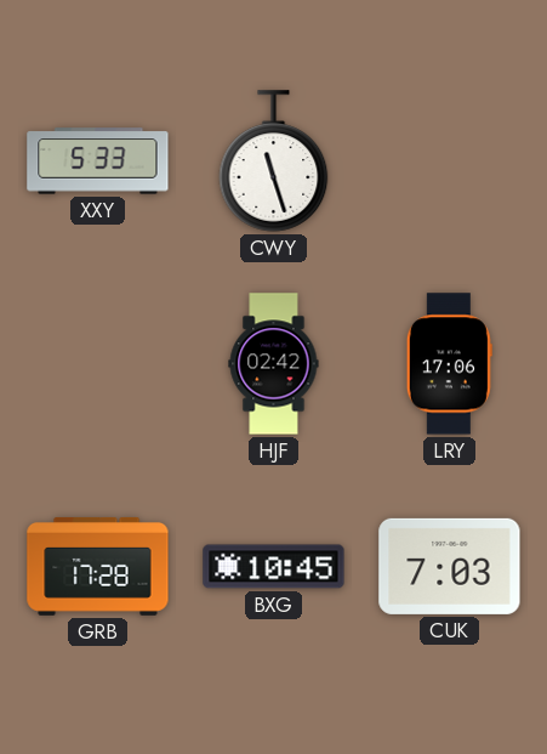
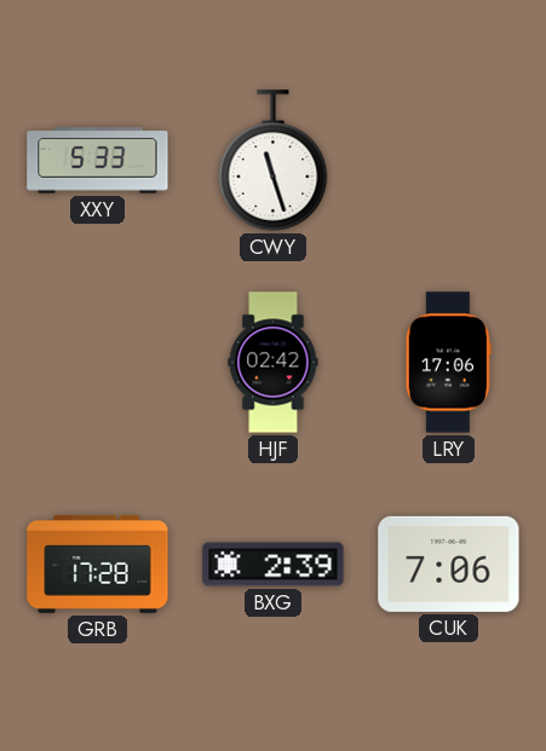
BXG: 10:45 -> 2:39 (274, 565)
CUK: 7:03 -> 7:06 (449, 564)
